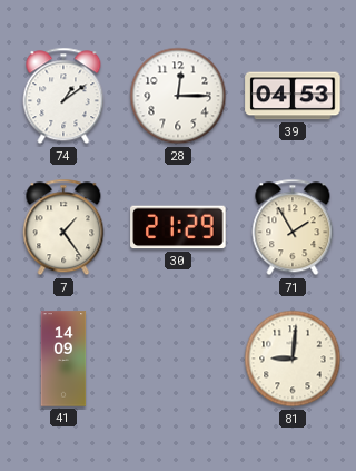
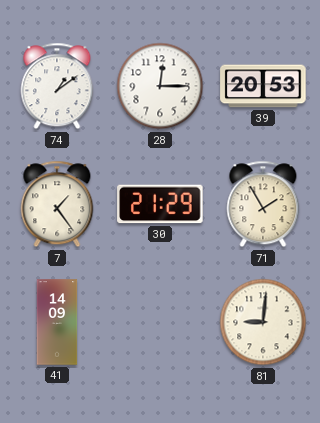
39: 04:53 -> 20:53 (263, 86)
